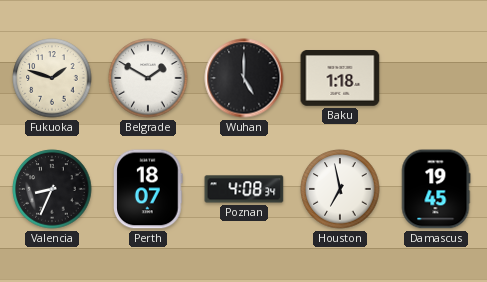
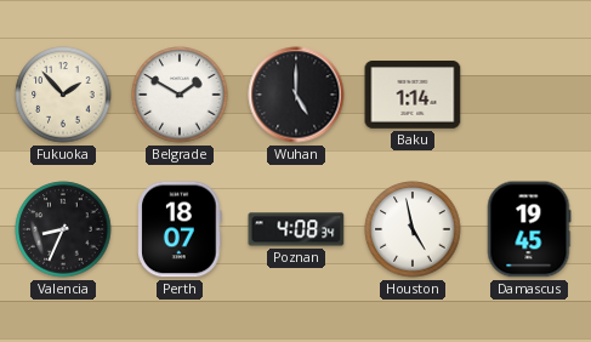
Fukuoka: 1:48 -> 1:53 (63, 95)
Baku: 1:18 -> 1:14 (413, 96)
Houston: 6:58 -> 4:58 (413, 229)
